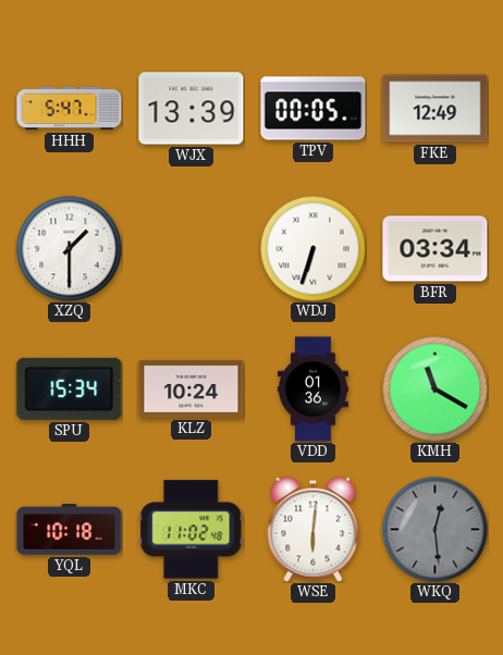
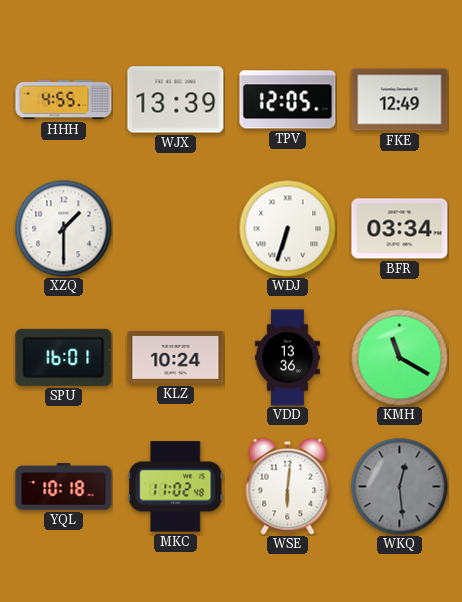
HHH: 5:47 -> 4:55 (64, 100)
TPV: 00:05 -> 12:05 (288, 100)
SPU: 15:34 -> 16:01 (64, 357)
VDD: 01:36 -> 13:36 (287, 358)
